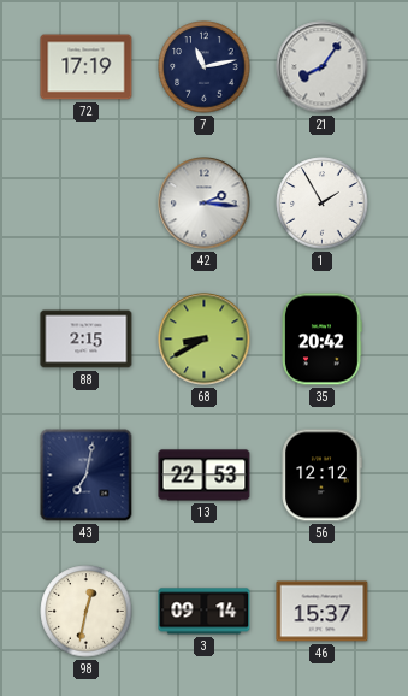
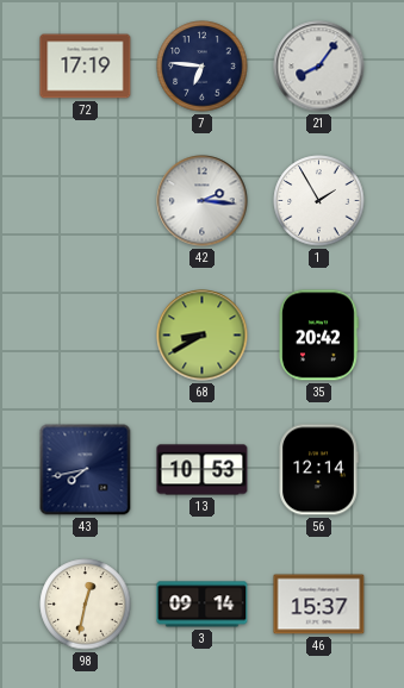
7: 11:13 -> 6:46 (203, 67)
88: 2:15 -> none (87, 340)
43: 7:02 -> 7:43 (86, 470)
13: 22:53 -> 10:53 (203, 470)
56: 12:12 -> 12:14 (318, 470)
